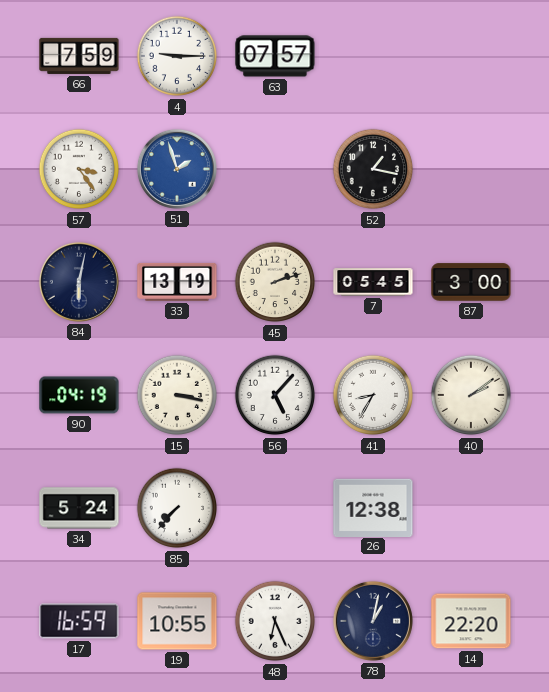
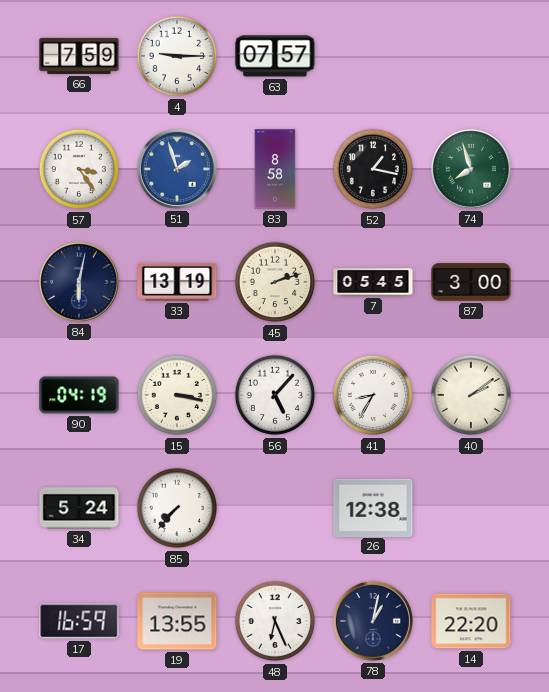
83: none -> 8:58 (275, 169)
74: none -> 7:57 (471, 169)
19: 10:55 -> 13:55 (177, 621)
